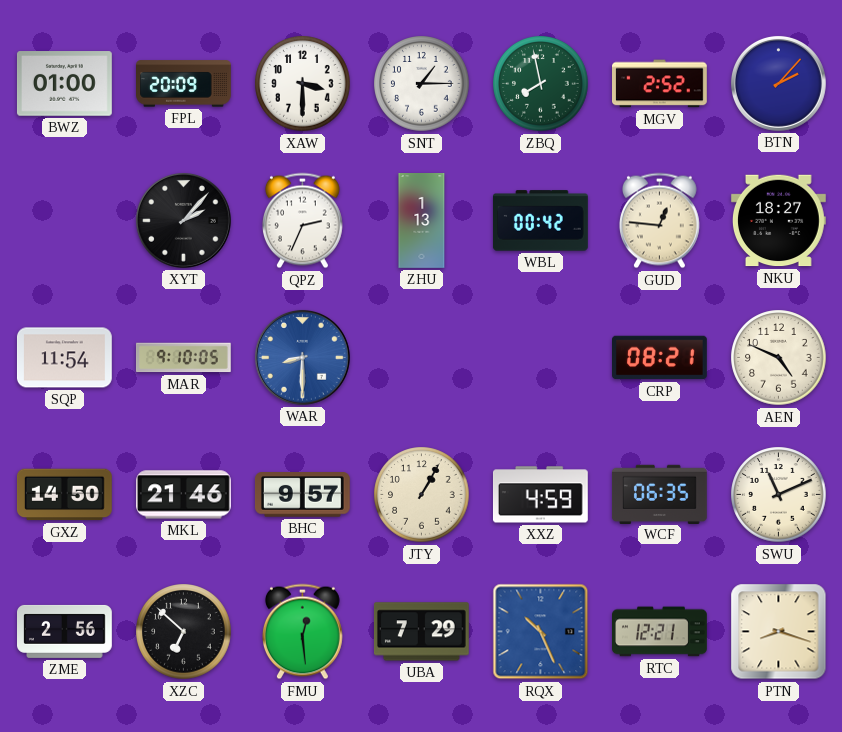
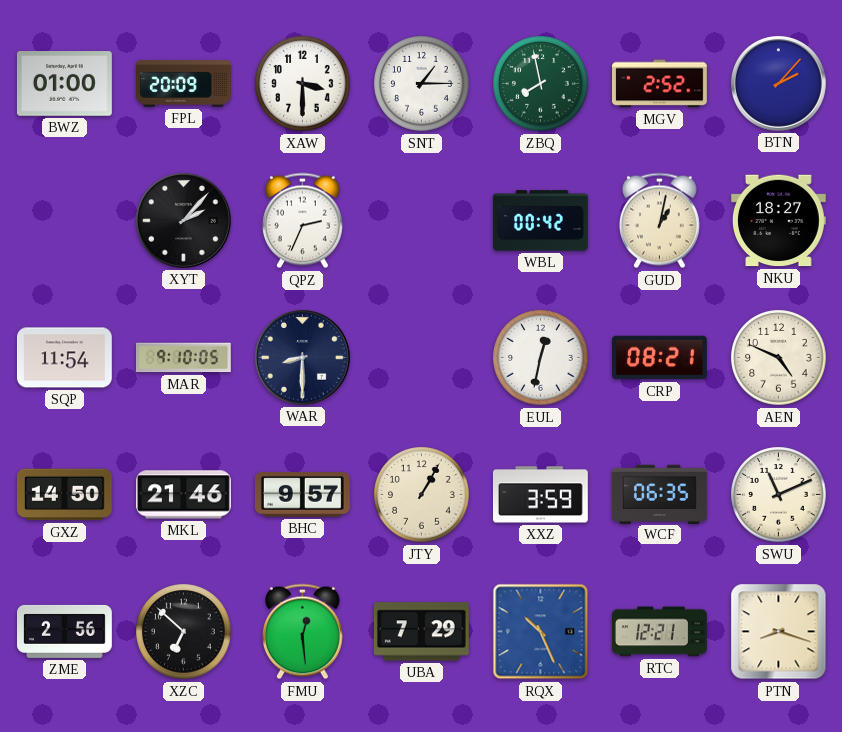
ZHU: 1:13 -> none (422, 221)
GUD: 12:46 -> 1:02 (659, 221)
WAR dial: blue -> navy (302, 357)
EUL: none -> 12:32 (541, 358)
XXZ: 4:59 -> 3:59 (540, 495)
